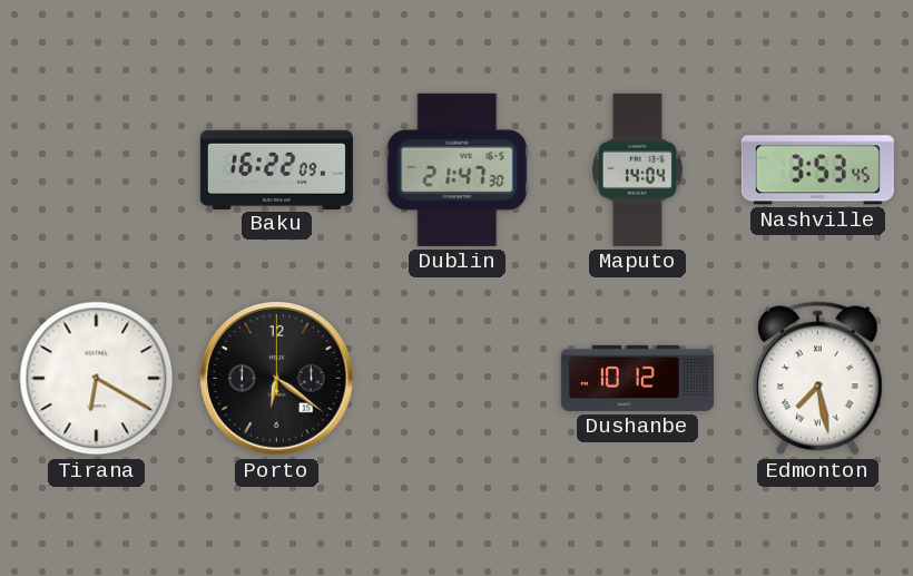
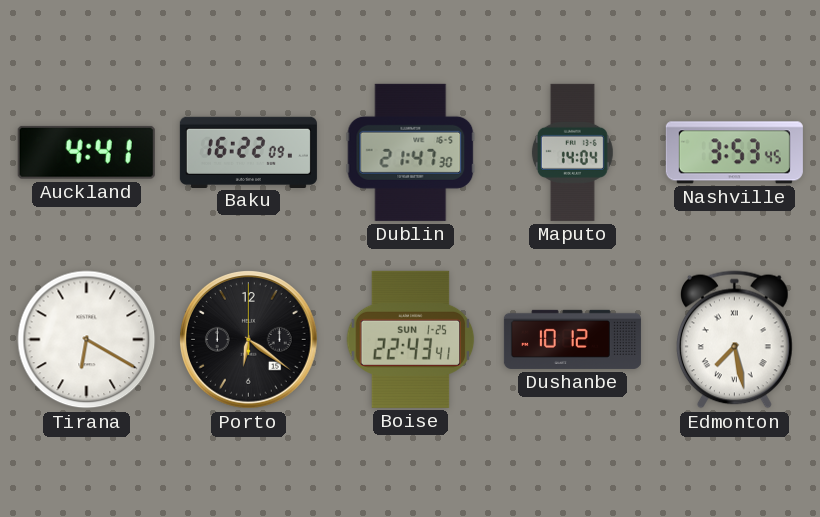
Auckland: none -> 4:41 (86, 152)
Boise: none -> 22:43 (411, 339)
